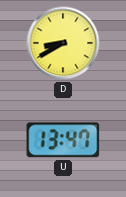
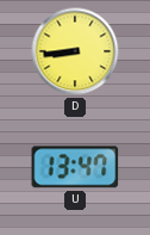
D: 8:40 -> 8:44 (75, 51)
